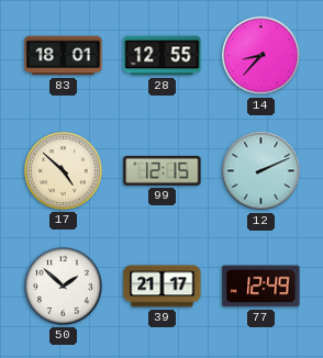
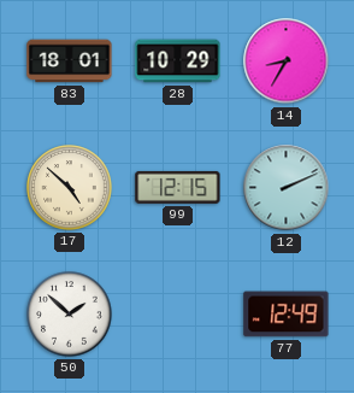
28: 12:55 -> 10:29 (178, 61)
14: 8:37 -> 8:35 (287, 61)
39: 21:17 -> none (163, 287)
